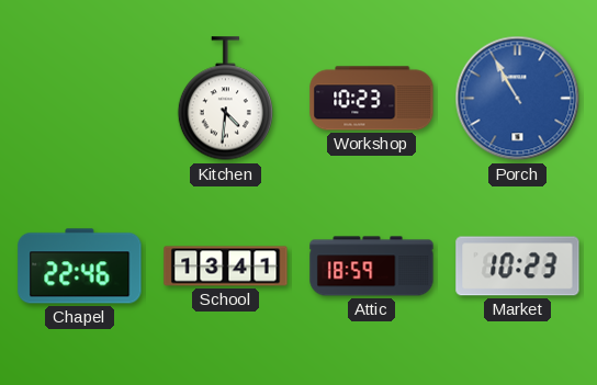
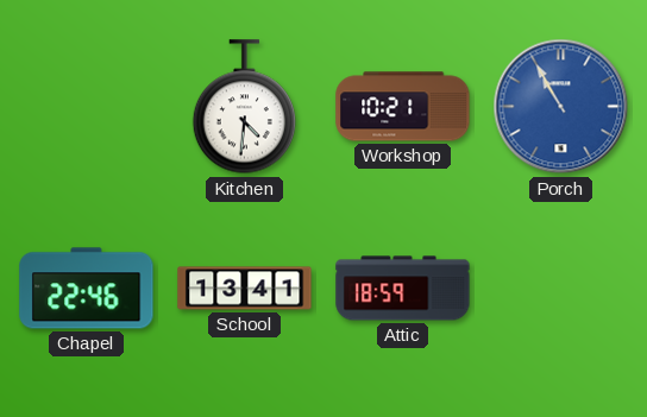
Workshop: 10:23 -> 10:21 (403, 107)
Market: 10:23 -> none (518, 267)
